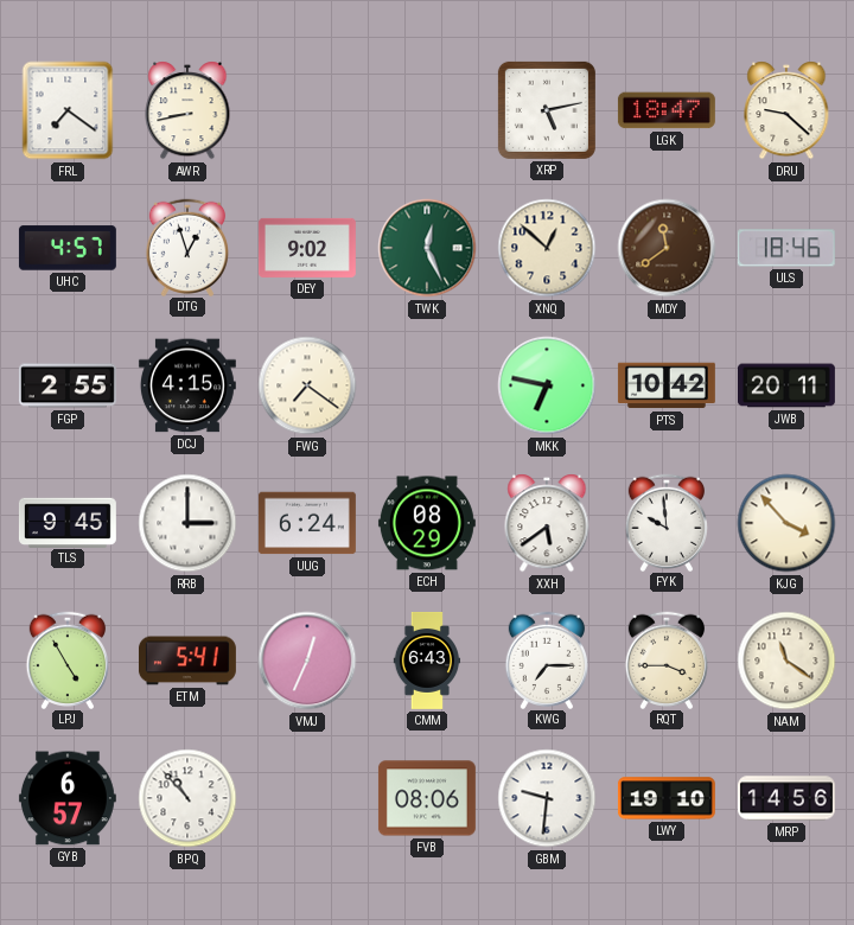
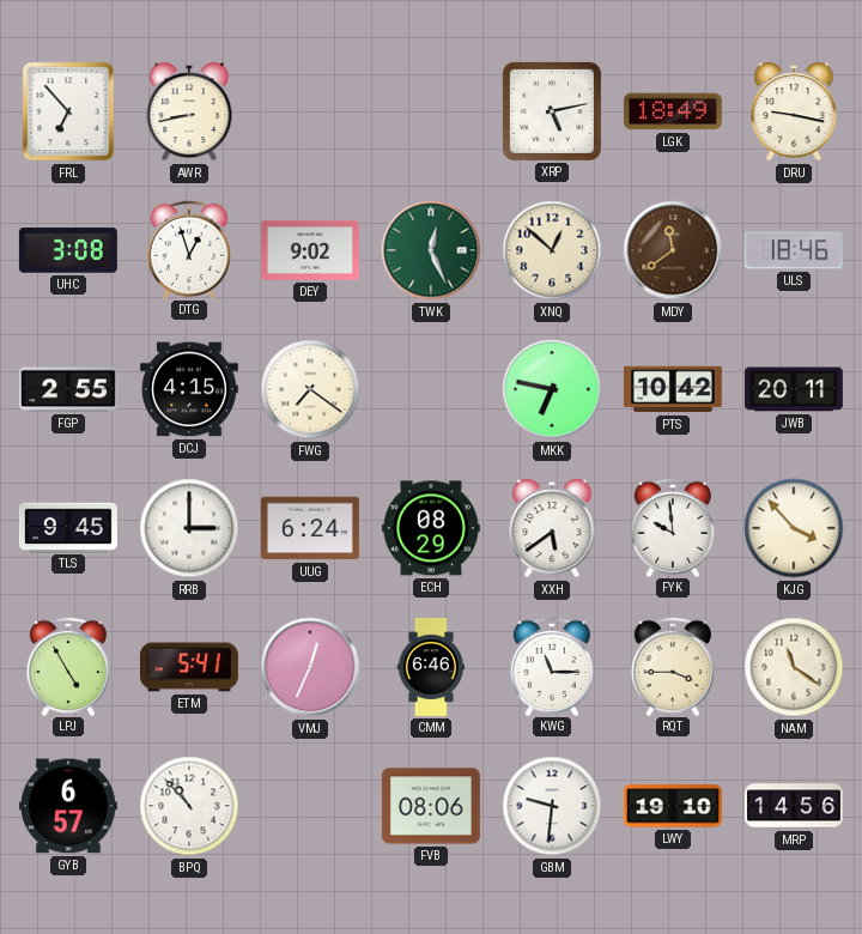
FRL: 7:21 -> 6:53 (68, 111)
LGK: 18:47 -> 18:49 (673, 111)
DRU: 9:22 -> 9:17 (794, 111)
UHC: 4:57 -> 3:08 (68, 250)
CMM: 6:43 -> 6:46 (431, 667)
KWG: 7:15 -> 11:15 (551, 666)
